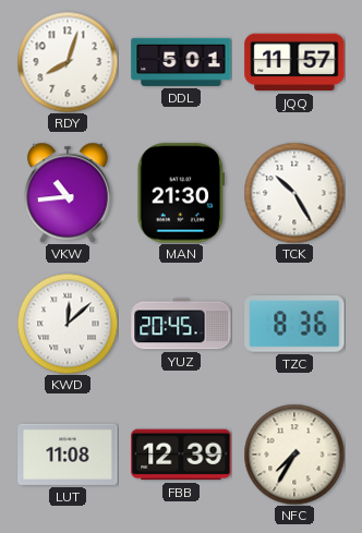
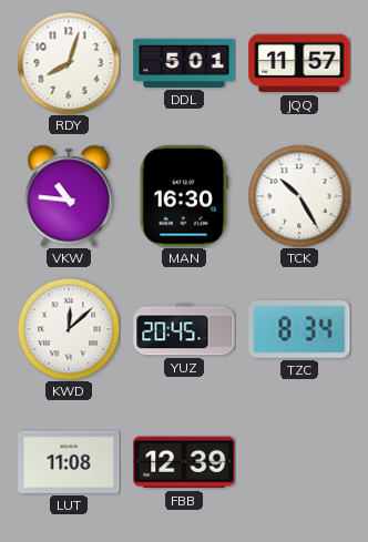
VKW: 10:44 -> 10:46 (69, 196)
MAN: 21:30 -> 16:30 (183, 196)
TZC: 8:36 -> 8:34 (299, 330)
NFC: 7:35 -> none (294, 455)
